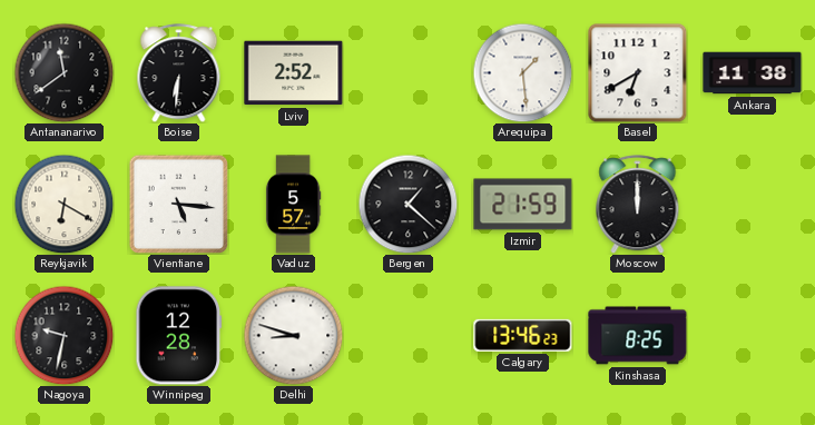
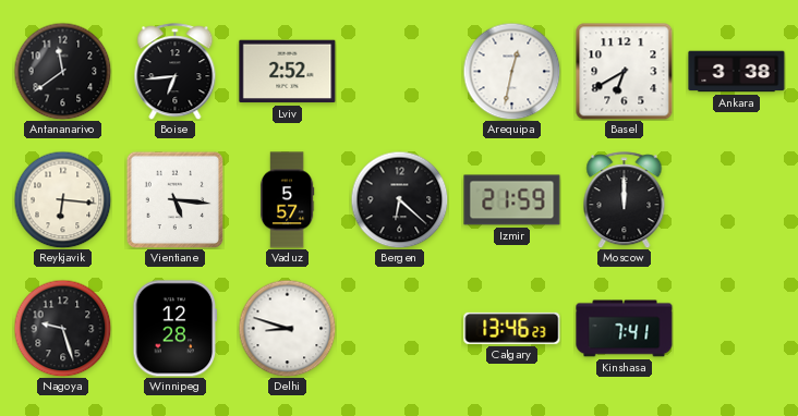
Boise: 6:31 -> 6:44 (176, 72)
Arequipa: 1:29 -> 12:32 (511, 71)
Ankara: 11:38 -> 3:38 (737, 72)
Reykjavik: 6:20 -> 6:16 (62, 199)
Bergen: 1:22 -> 6:22 (399, 199)
Nagoya: 9:32 -> 9:27 (62, 328)
Kinshasa: 8:25 -> 7:41 (625, 329)
